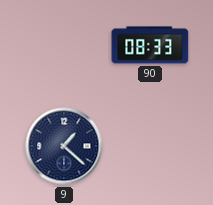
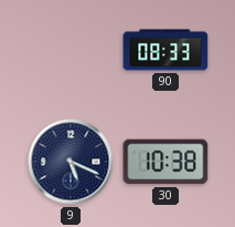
9: 1:22 -> 5:19 (71, 162)
30: none -> 10:38 (165, 162)
